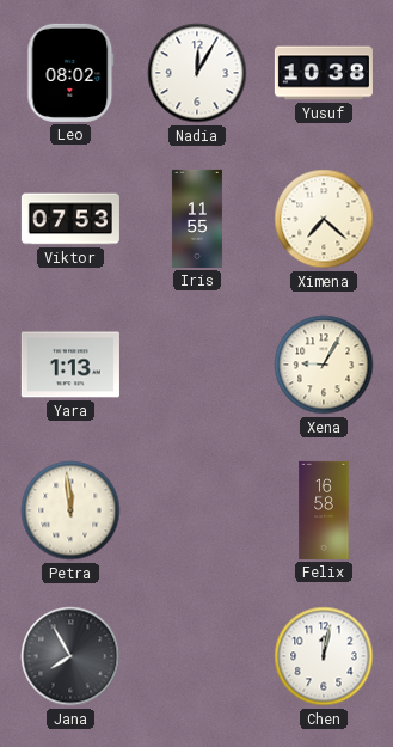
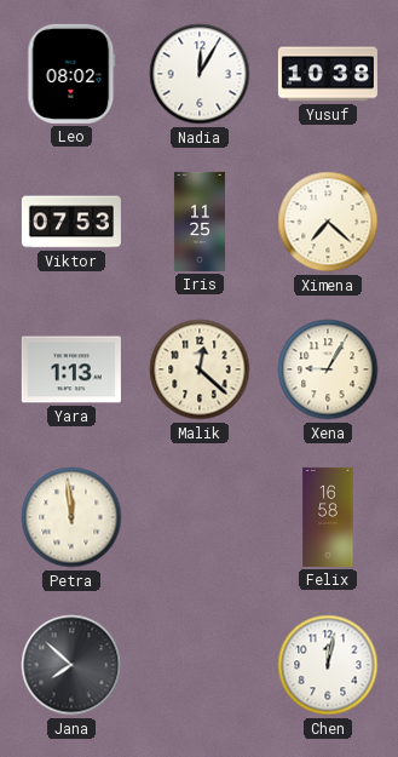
Iris: 11:55 -> 11:25 (200, 222)
Malik: none -> 12:22 (200, 369)
Jana: 7:55 -> 7:52 (71, 665)
